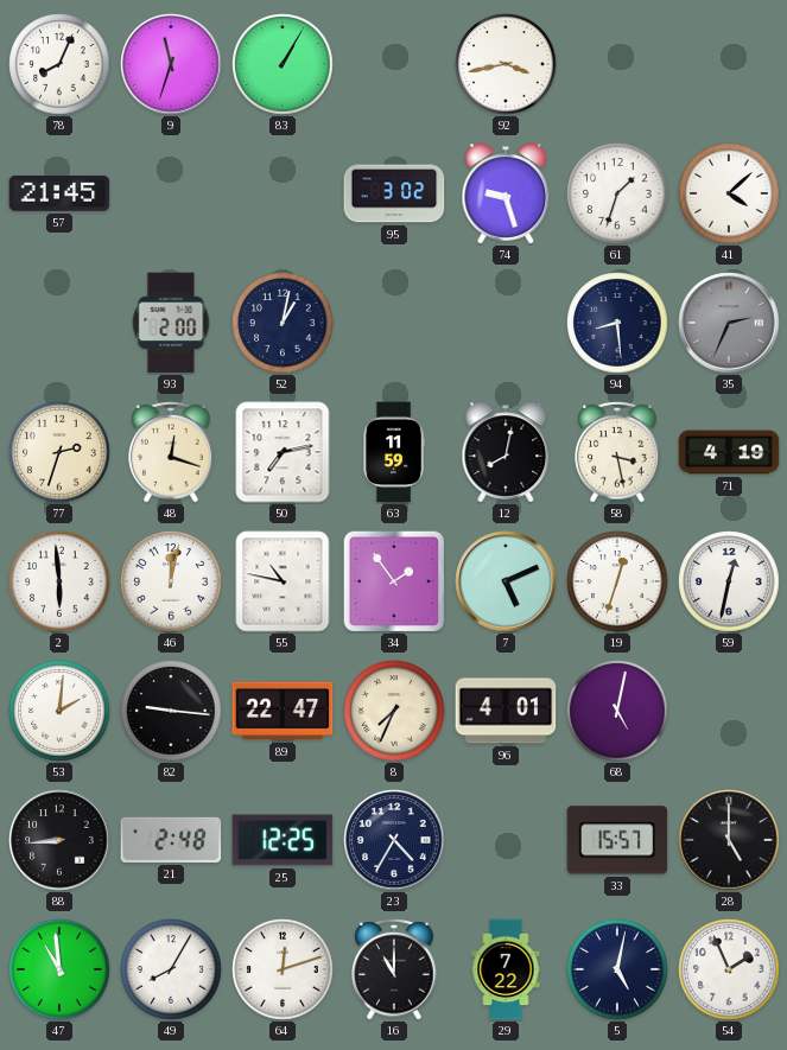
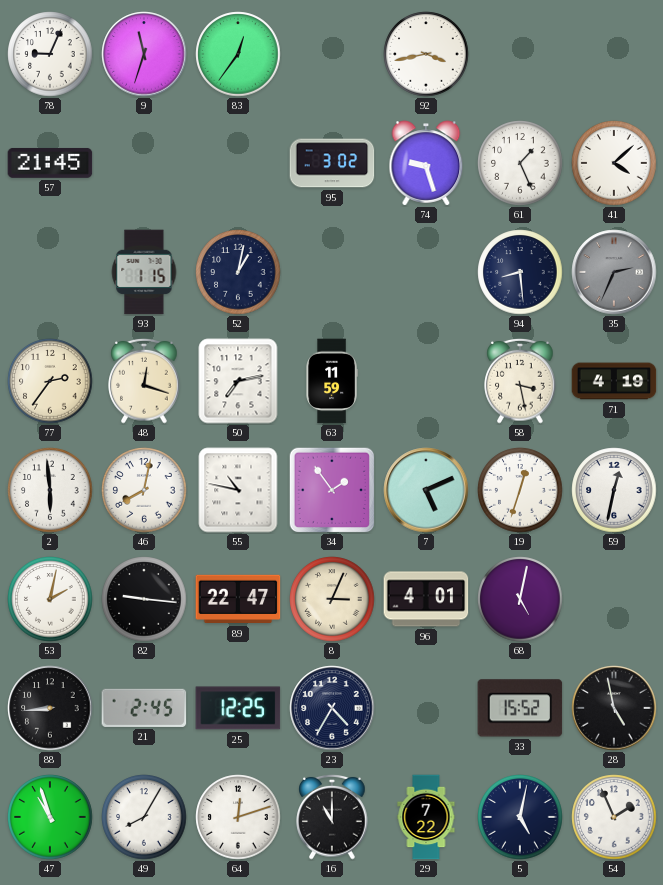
78: 8:04 -> 9:04 (50, 54)
83: 1:05 -> 12:36 (238, 54)
61: 1:33 -> 1:26 (520, 163)
93: 2:00 -> 1:15 (144, 272)
77: 2:33 -> 2:36 (50, 381)
12: 8:02 -> none (506, 452)
46: 12:02 -> 8:02 (144, 490)
53: 2:01 -> 2:02 (50, 599)
8: 7:34 -> 3:04 (332, 599)
21: 2:48 -> 2:45 (144, 708)
33: 15:57 -> 15:52 (520, 708)
28: 5:00 -> 4:58 (614, 708)
47: 10:59 -> 10:57 (50, 817)
